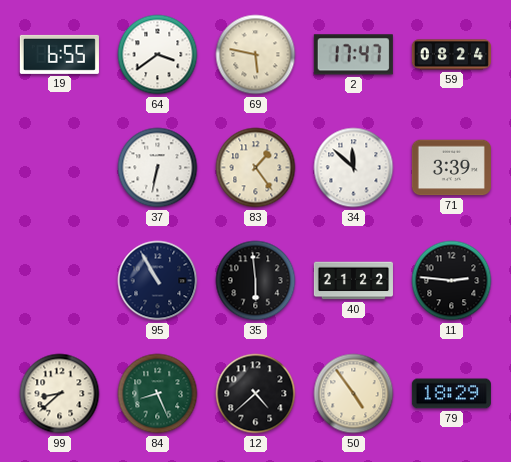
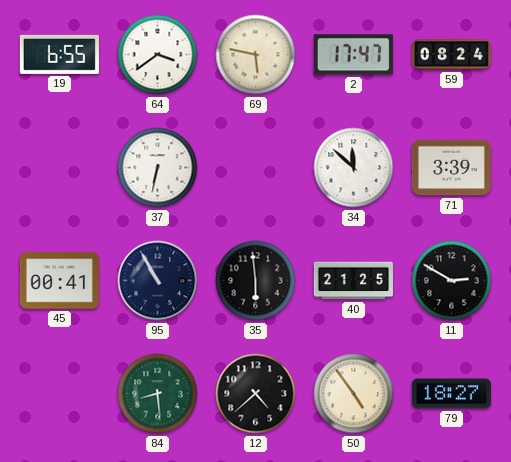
83: 1:24 -> none (256, 168)
45: none -> 00:41 (59, 281)
40: 21:22 -> 21:25 (353, 281)
11: 2:46 -> 2:50 (452, 281)
99: 8:38 -> none (60, 394)
84: 8:26 -> 8:29 (158, 394)
79: 18:29 -> 18:27 (451, 394)
